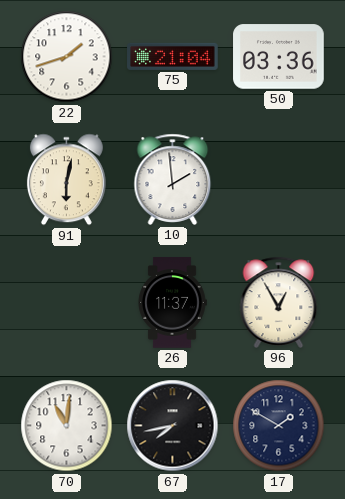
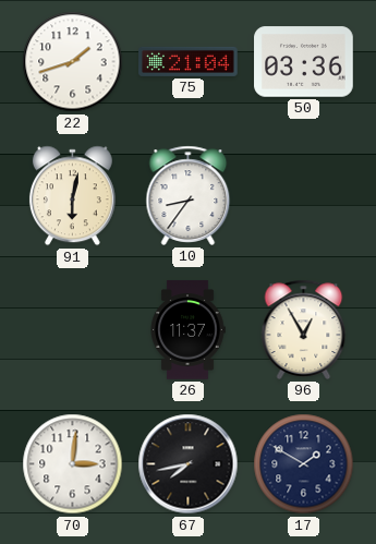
10: 1:59 -> 8:36 (189, 195)
70: 11:01 -> 3:01 (73, 464)
